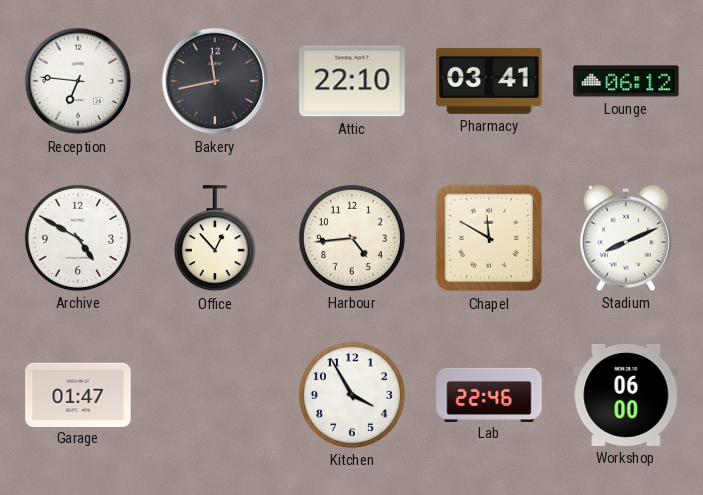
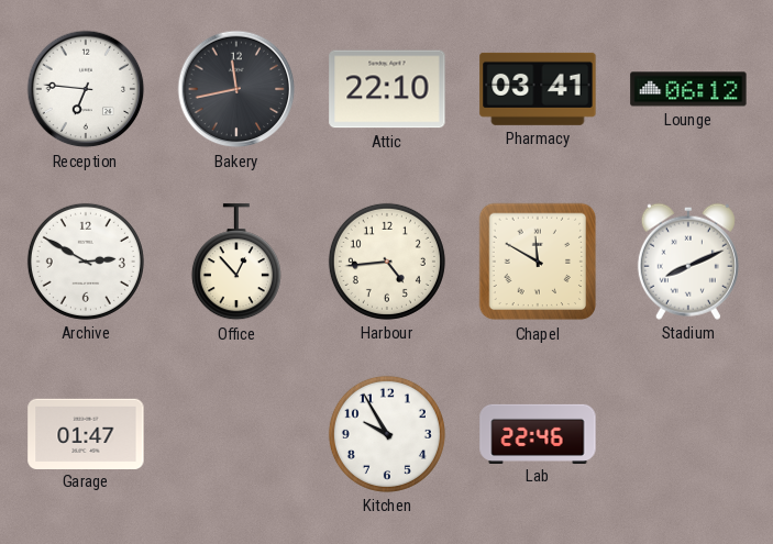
Archive: 4:50 -> 2:50 (86, 262)
Kitchen: 3:55 -> 9:55 (387, 434)
Workshop: 06:00 -> none (626, 395)
